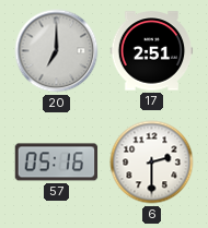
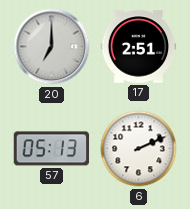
57: 05:16 -> 05:13 (52, 149)
6: 2:30 -> 2:11 (139, 149)
